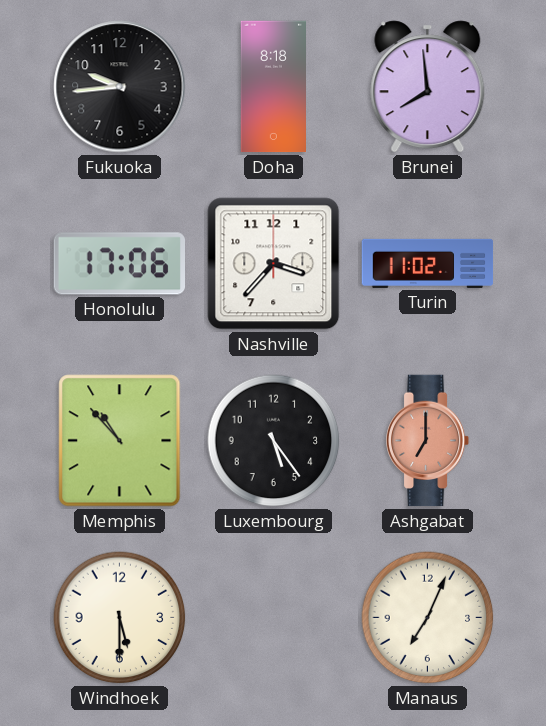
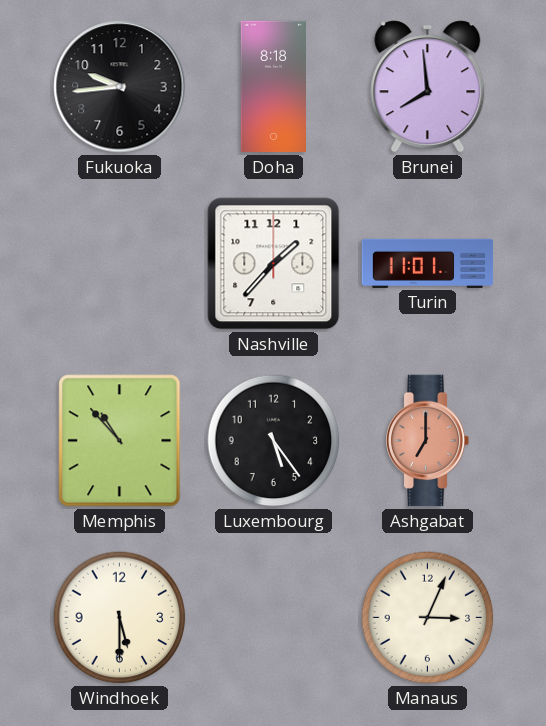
Honolulu: 17:06 -> none (119, 264)
Nashville: 3:37 -> 1:37 (274, 264)
Turin: 11:02 -> 11:01 (428, 263)
Manaus: 7:04 -> 3:04 (428, 618)
